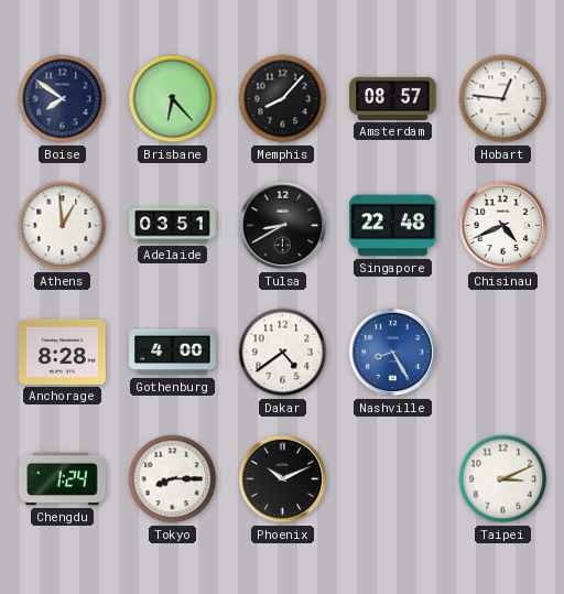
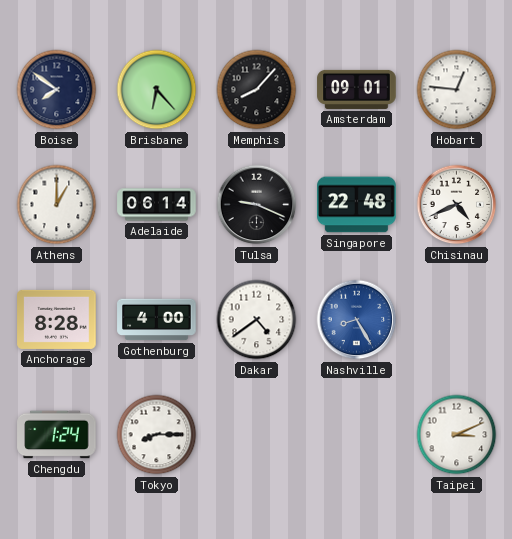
Amsterdam: 08:57 -> 09:01 (357, 89)
Athens: 12:59 -> 1:00 (57, 205)
Adelaide: 03:51 -> 06:14 (157, 205)
Tulsa: 8:40 -> 9:19 (257, 205)
Phoenix: 10:11 -> none (283, 479)
